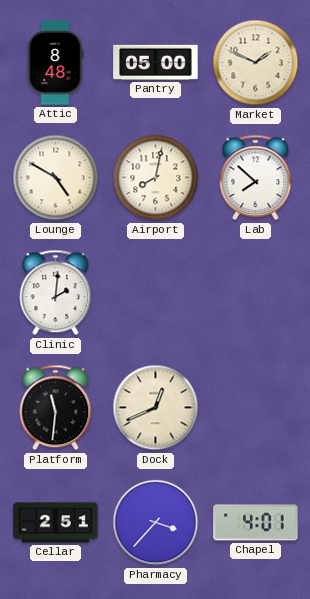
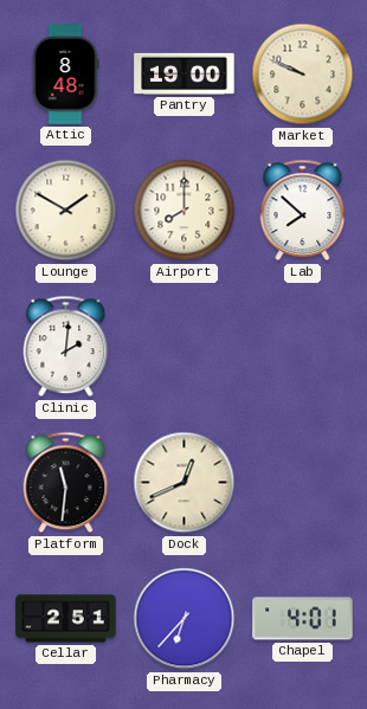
Pantry: 05:00 -> 19:00 (185, 73)
Market: 1:49 -> 9:49 (303, 75)
Lounge: 4:50 -> 1:50 (66, 211)
Airport: 8:02 -> 8:00 (185, 211)
Pharmacy: 3:37 -> 6:37 (185, 619)
